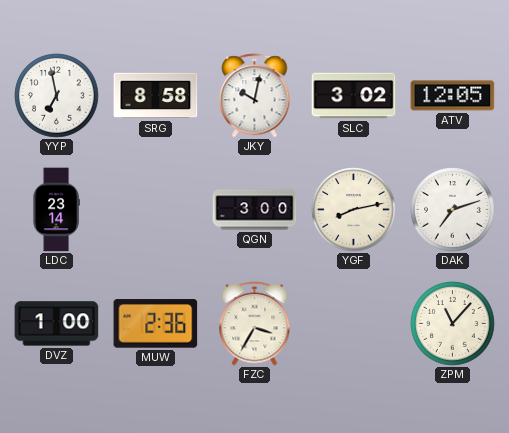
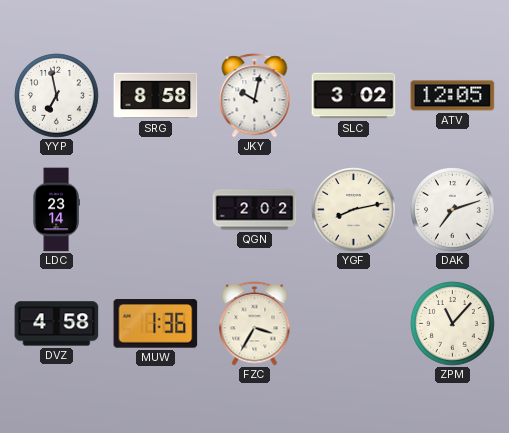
QGN: 3:00 -> 2:02 (255, 210)
DVZ: 1:00 -> 4:58 (57, 324)
MUW: 2:36 -> 1:36 (156, 324)
